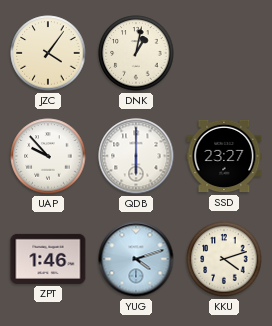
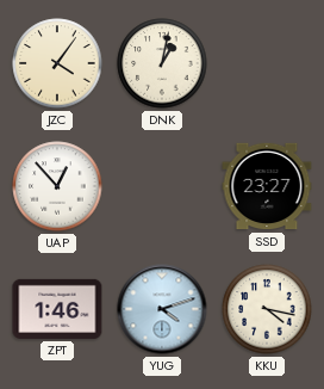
UAP: 9:53 -> 12:53 (57, 186)
QDB: 6:00 -> none (136, 156)
KKU: 4:12 -> 4:17 (267, 309)
